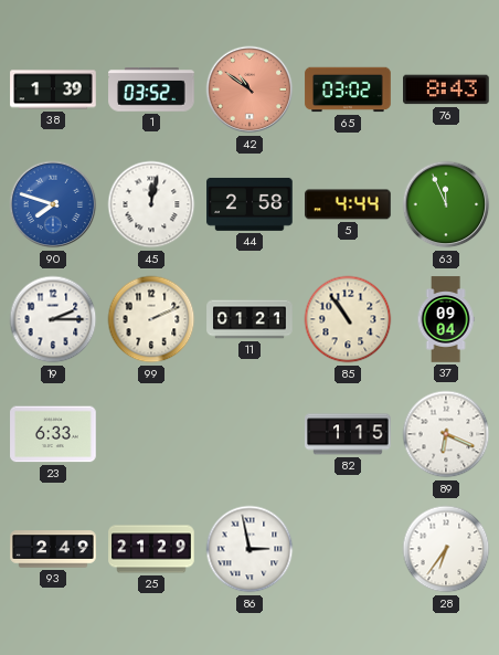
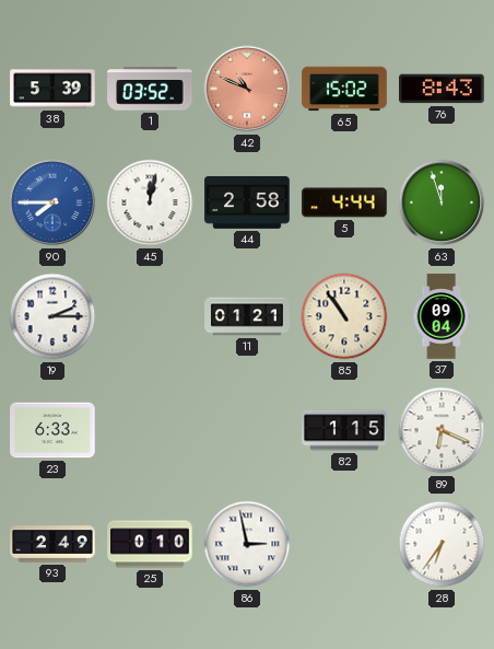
38: 1:39 -> 5:39 (52, 89)
42: 10:51 -> 10:49 (247, 89)
65: 03:02 -> 15:02 (344, 89)
90: 7:48 -> 7:45 (52, 202)
63: 11:56 -> 11:57 (442, 202)
99: 2:11 -> none (151, 319)
25: 21:29 -> 0:10 (150, 544)
